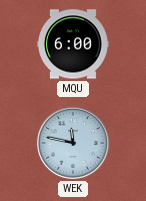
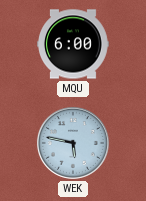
WEK: 11:47 -> 5:47 (73, 143)
